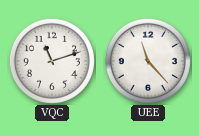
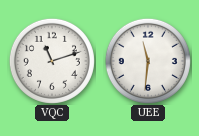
UEE: 11:23 -> 11:31 (148, 61)
